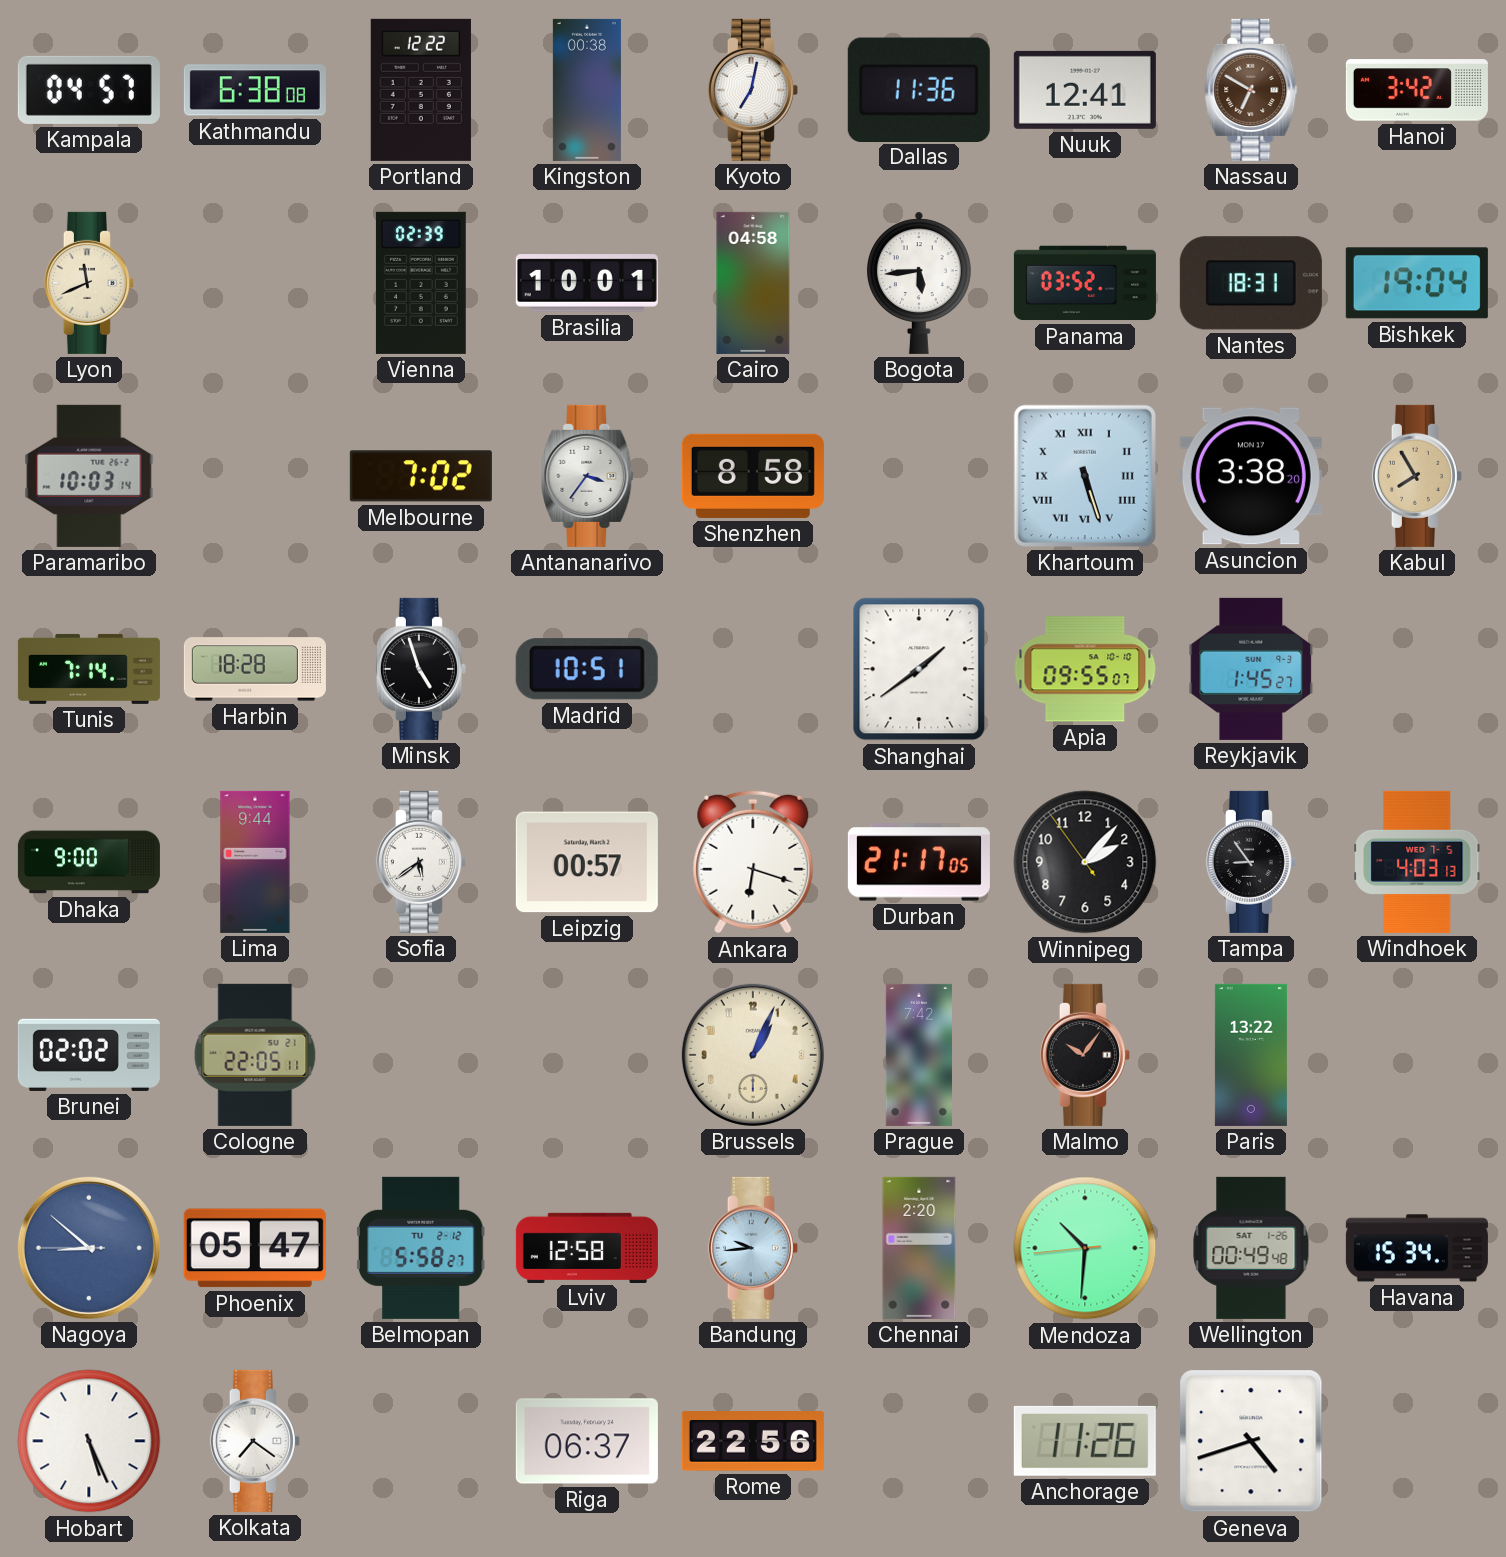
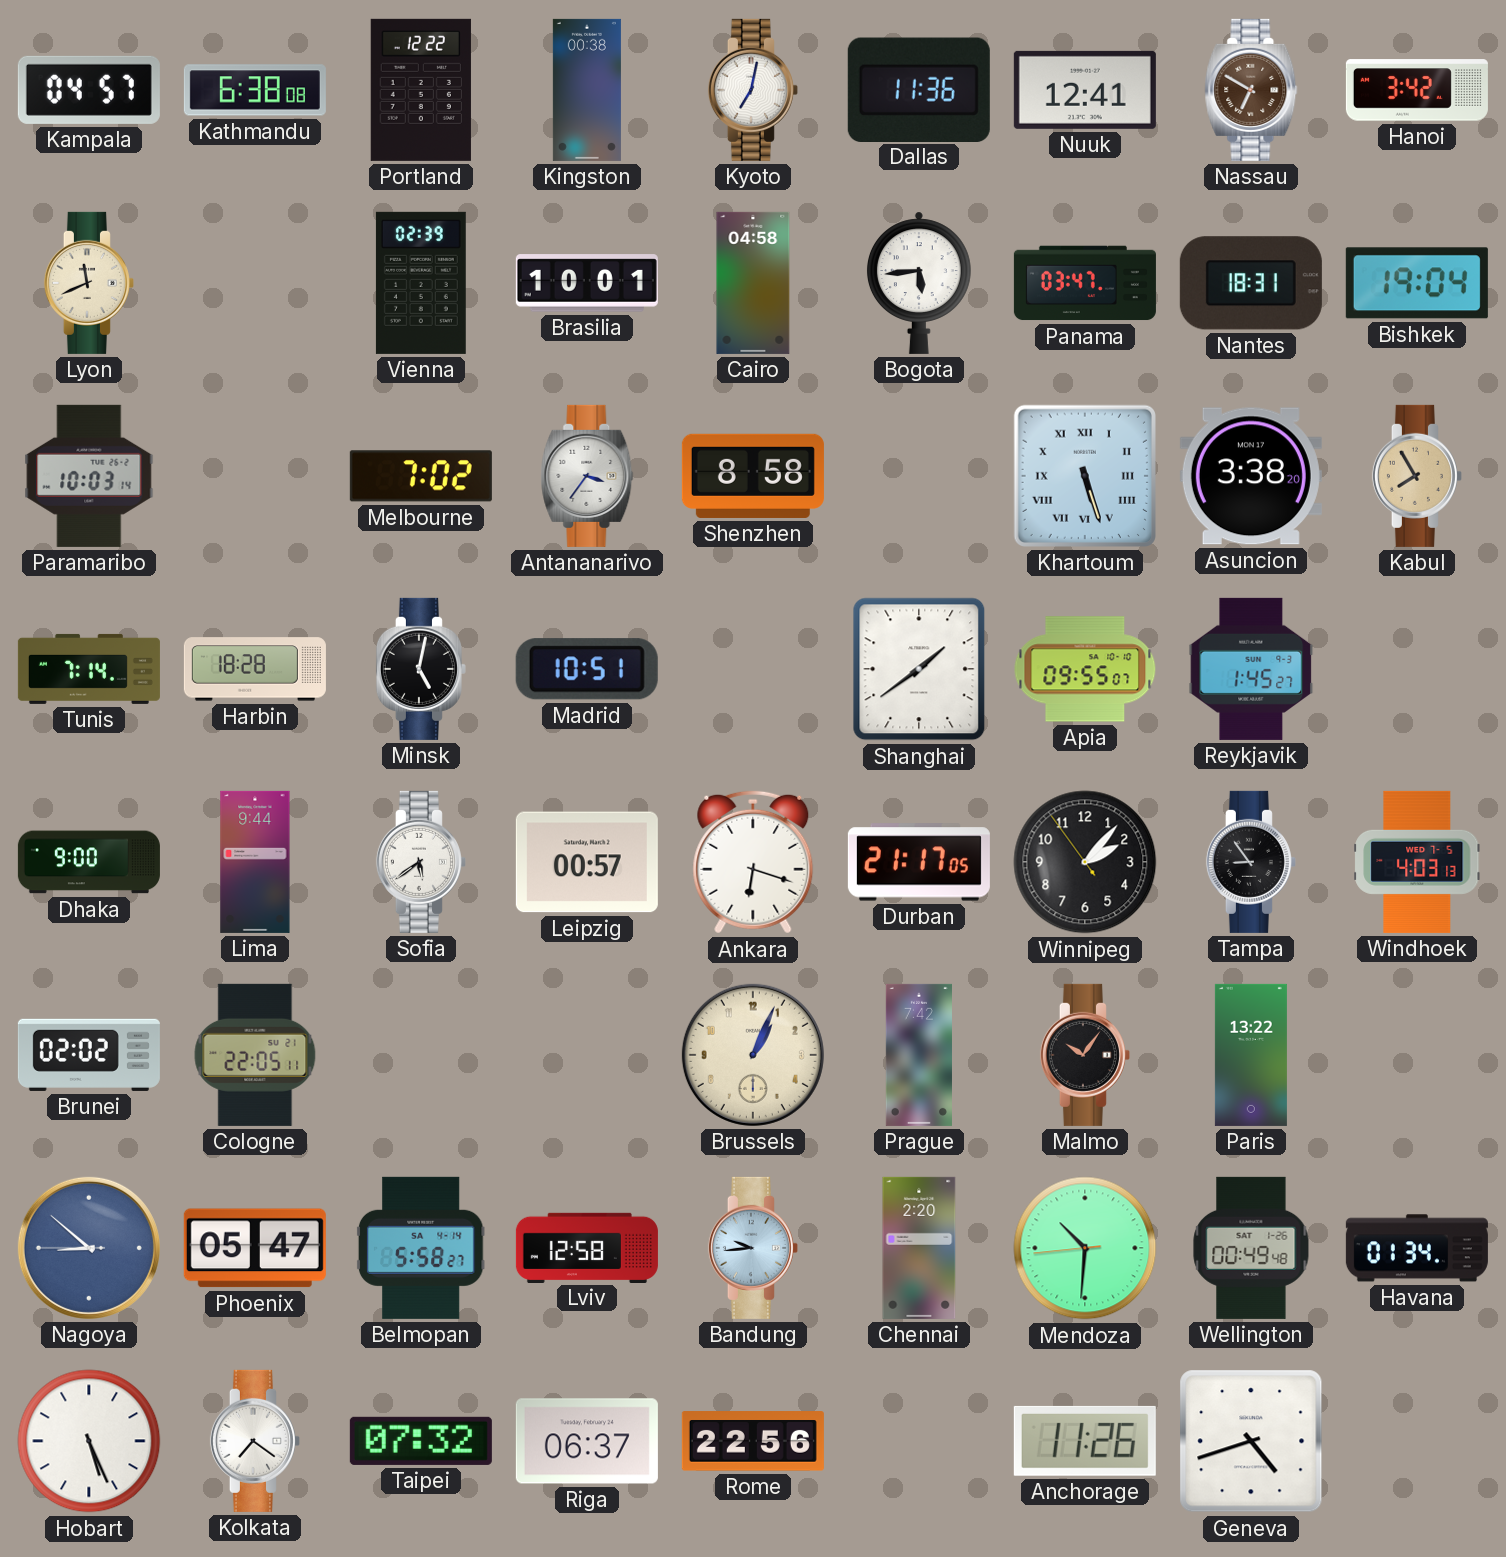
Panama: 03:52 -> 03:47 (1085, 283)
Minsk: 4:57 -> 5:02 (421, 669)
Belmopan date: TU 2-12 -> SA 4-14 (421, 1248)
Havana: 15:34 -> 01:34 (1417, 1248)
Taipei: none -> 07:32 (421, 1441)
